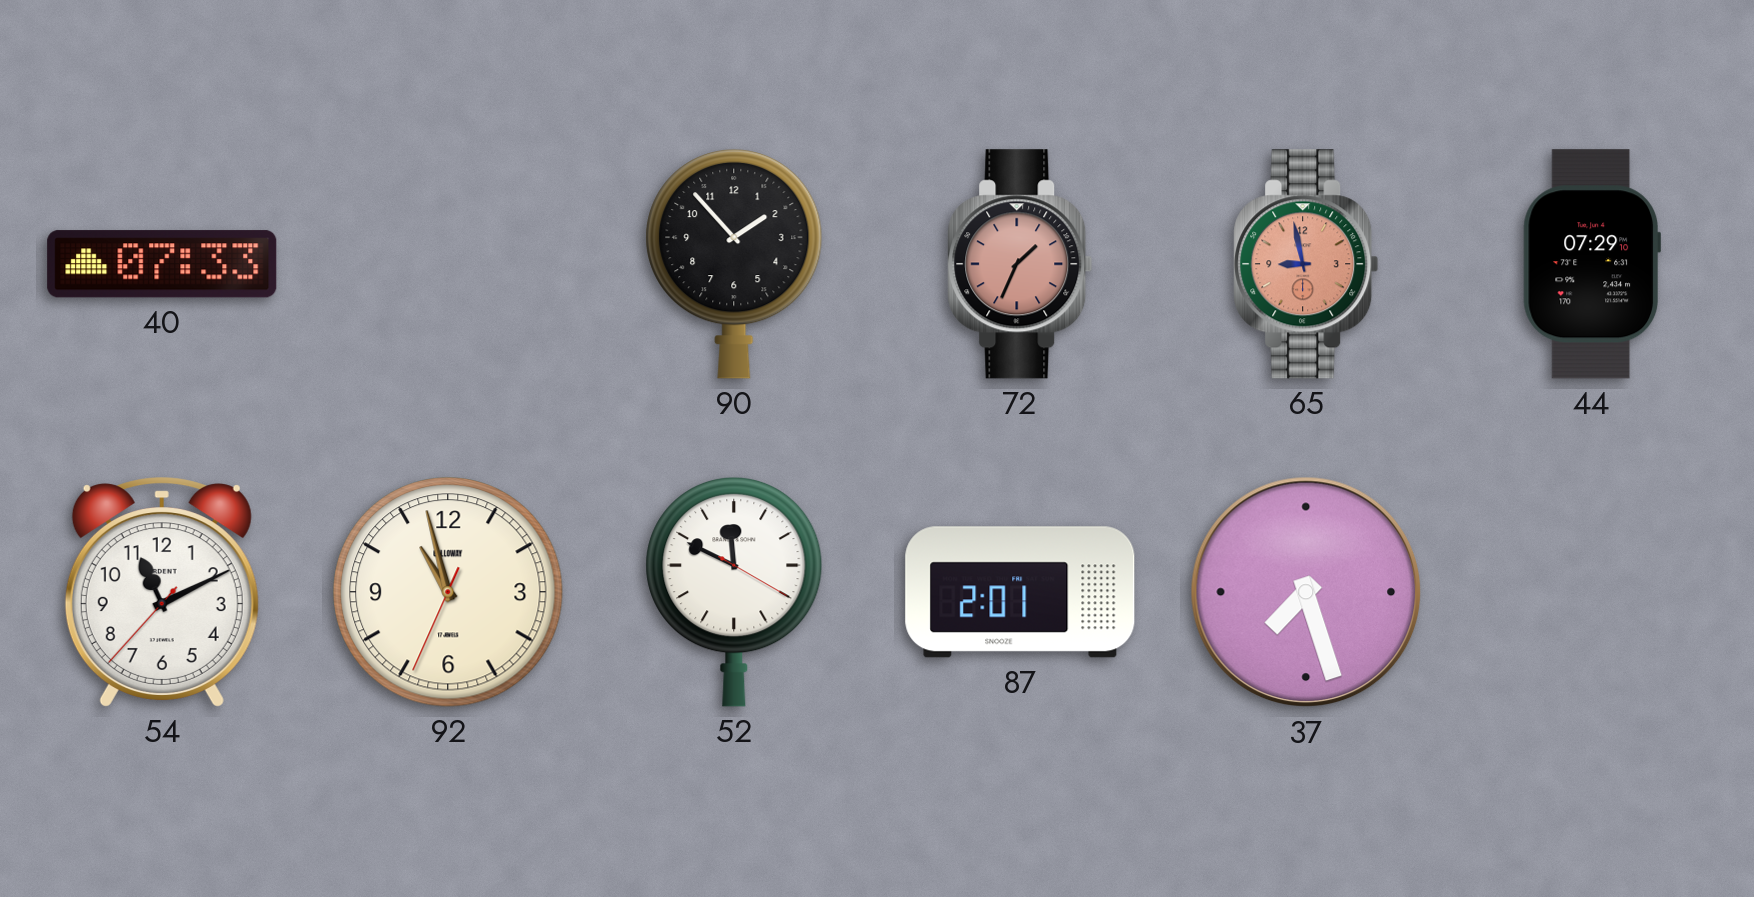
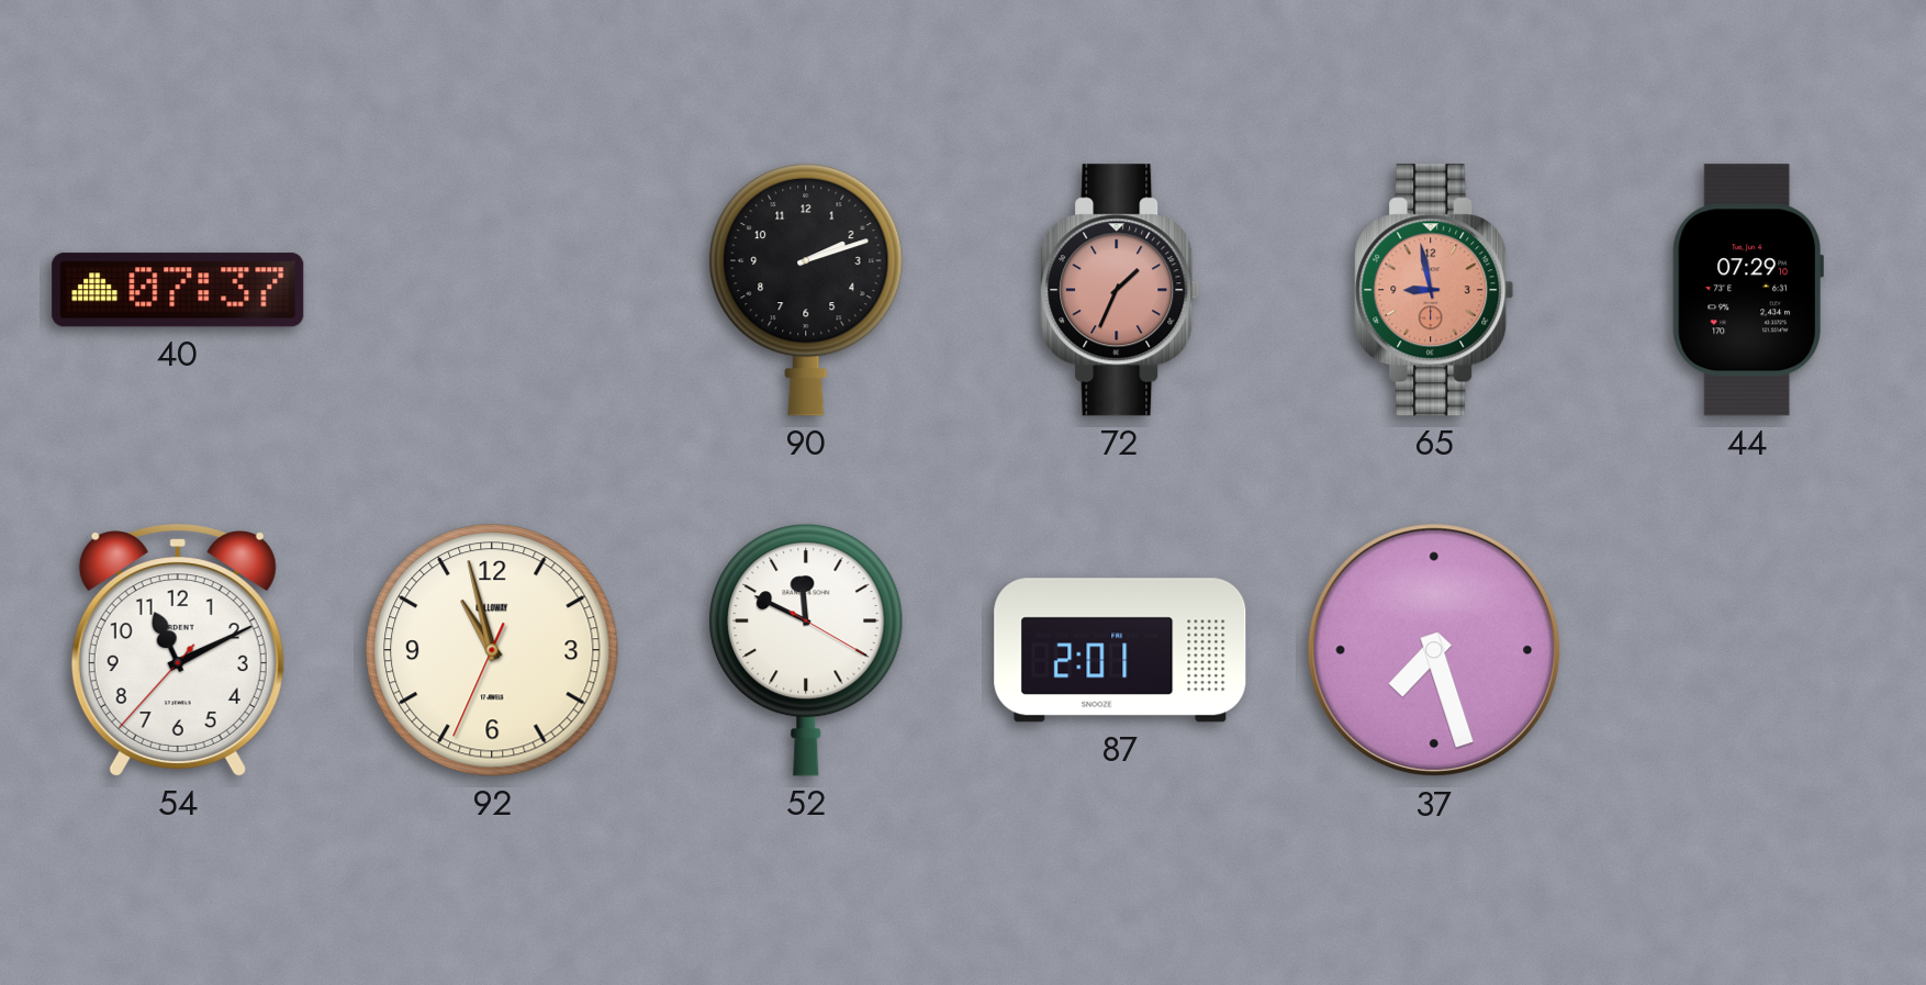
40: 07:33 -> 07:37 (178, 290)
90: 1:53 -> 2:12 (806, 290)
